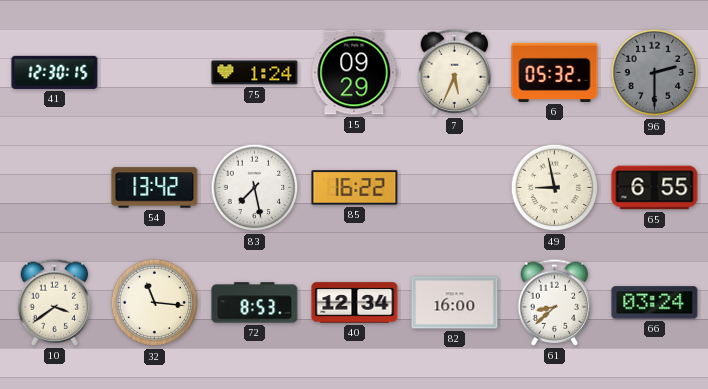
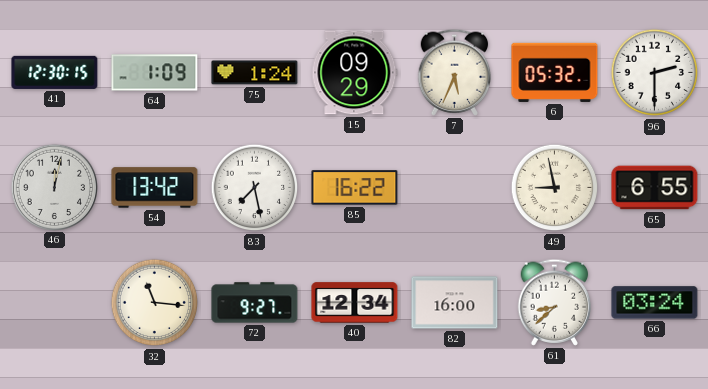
64: none -> 1:09 (155, 73)
96 dial: grey -> white (655, 73)
46: none -> 12:02 (54, 187)
10: 3:39 -> none (55, 302)
72: 8:53 -> 9:27 (255, 303)
